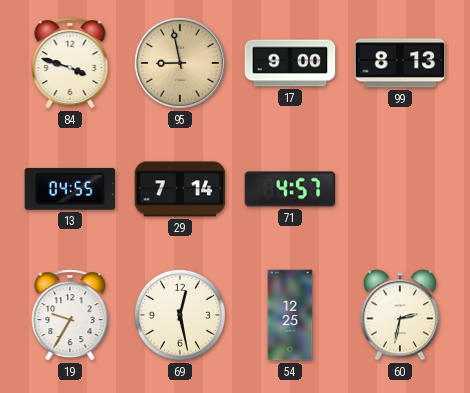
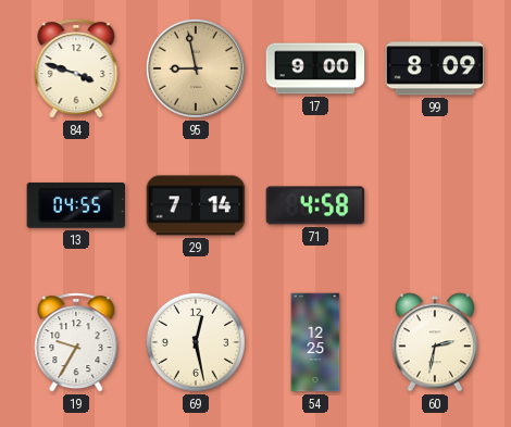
99: 8:13 -> 8:09 (435, 68)
71: 4:57 -> 4:58 (315, 205)
